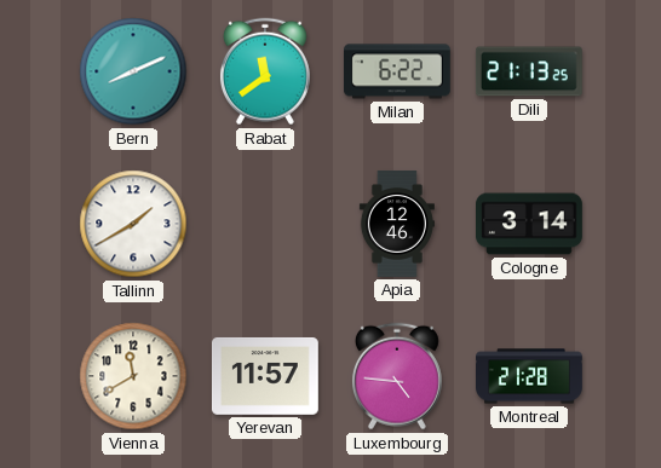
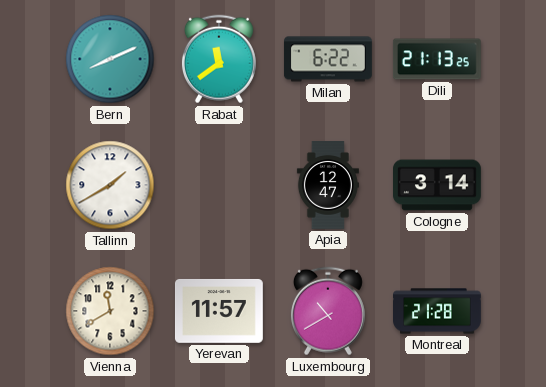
Apia: 12:46 -> 12:47 (328, 186)
Luxembourg: 4:46 -> 10:40 (328, 311)
